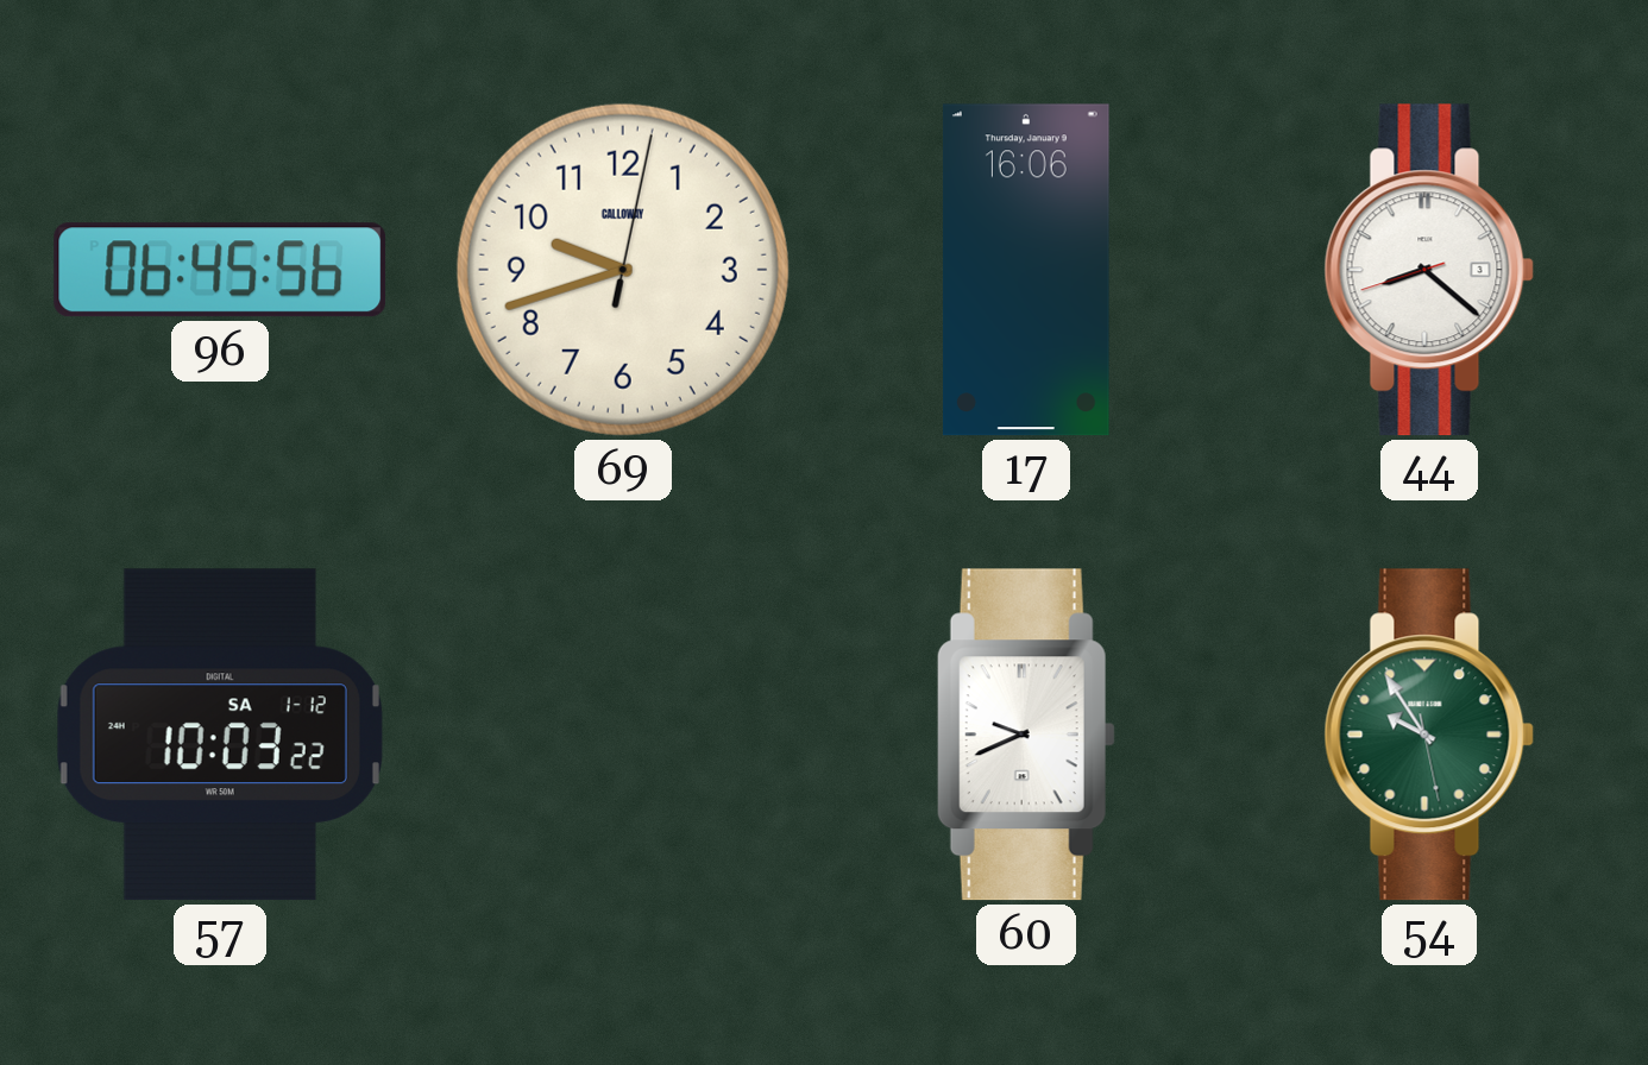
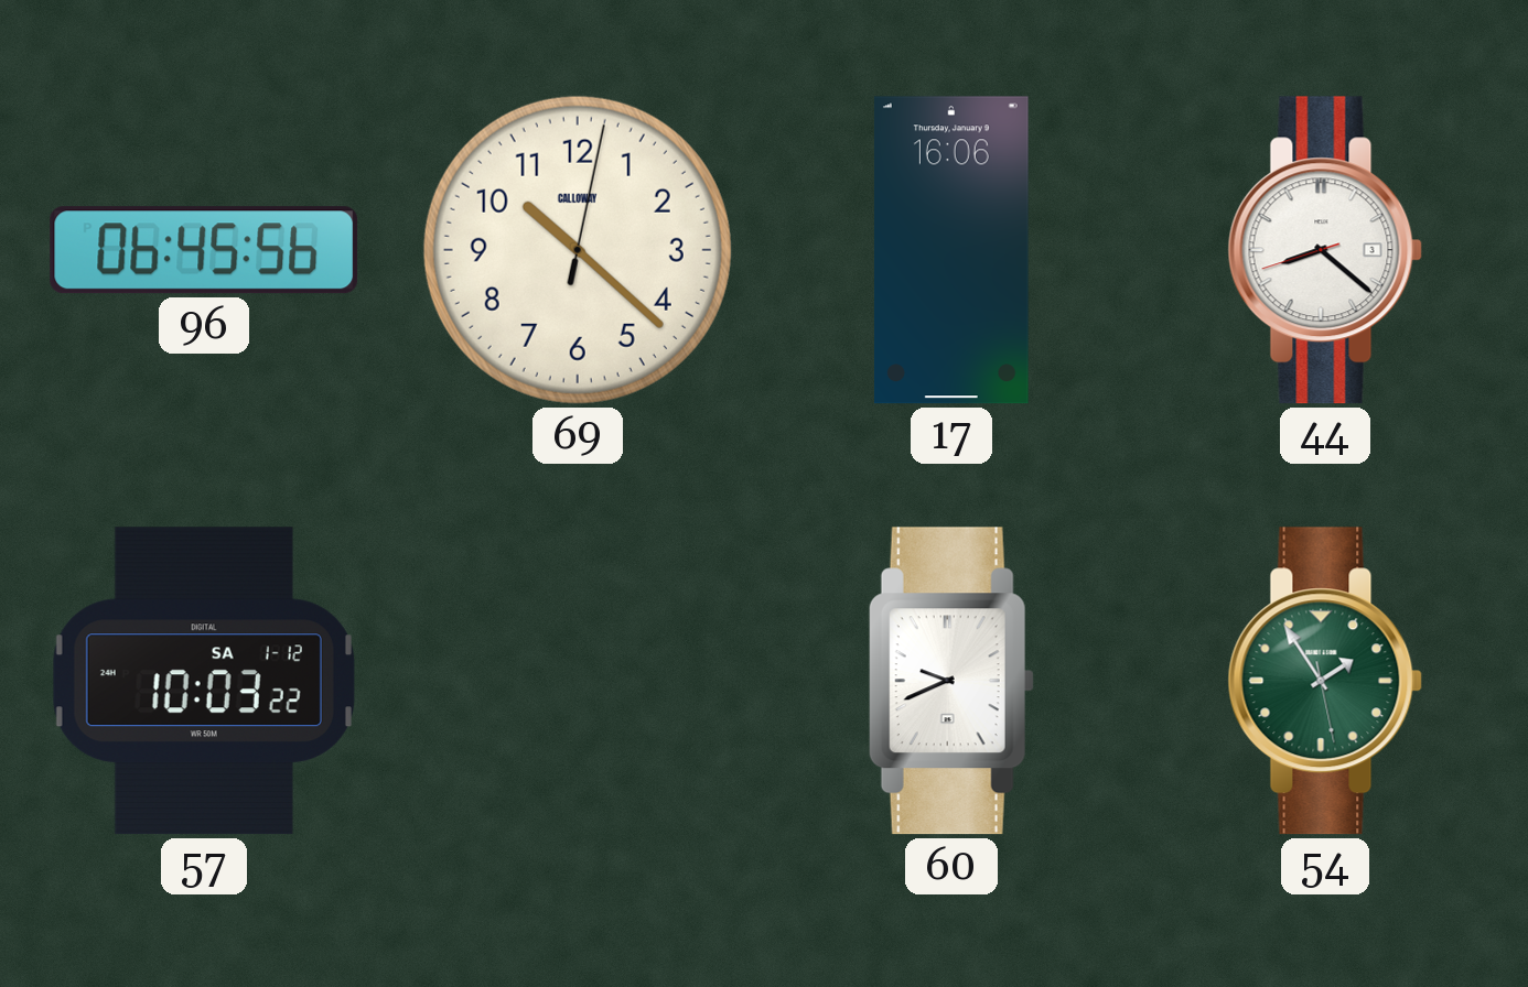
69: 9:42 -> 10:22 (578, 250)
54: 9:54 -> 1:54 (1325, 681)
